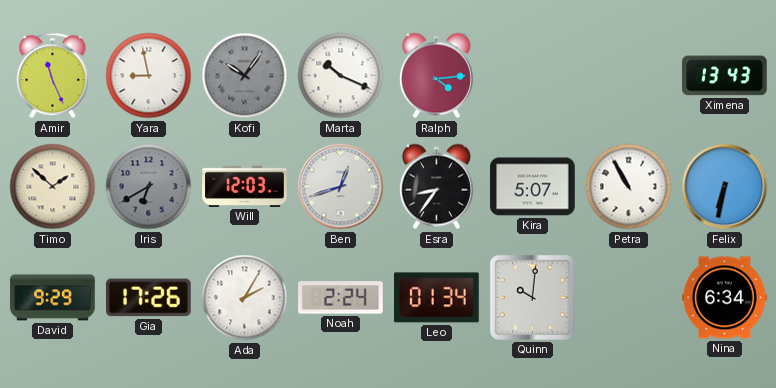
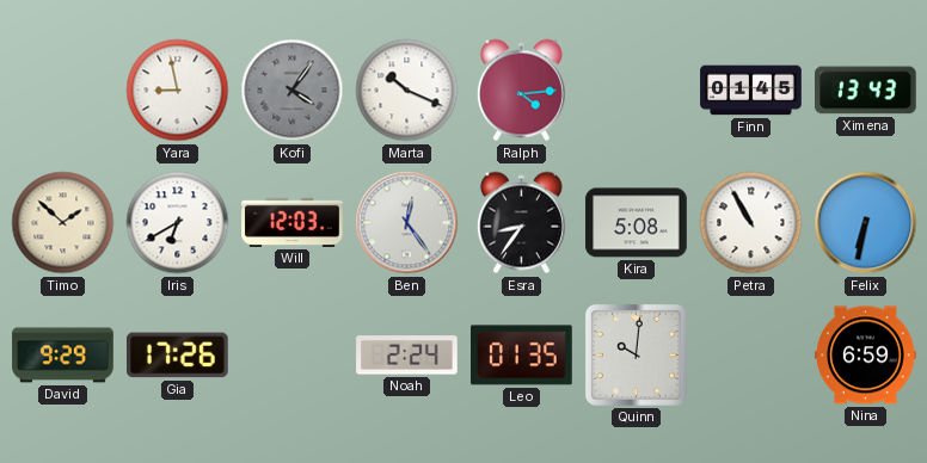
Amir: 11:26 -> none (53, 76)
Kofi: 10:06 -> 4:06 (293, 91)
Finn: none -> 01:45 (751, 91)
Iris dial: grey -> white (178, 223)
Ben: 12:42 -> 12:24 (407, 223)
Kira: 5:07 -> 5:08 (637, 223)
Ada: 2:05 -> none (245, 298)
Leo: 01:34 -> 01:35 (522, 356)
Nina: 6:34 -> 6:59 (866, 356)
